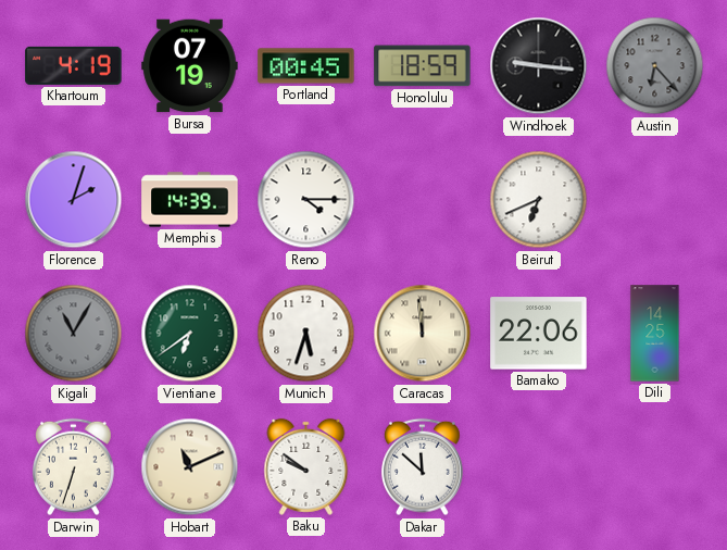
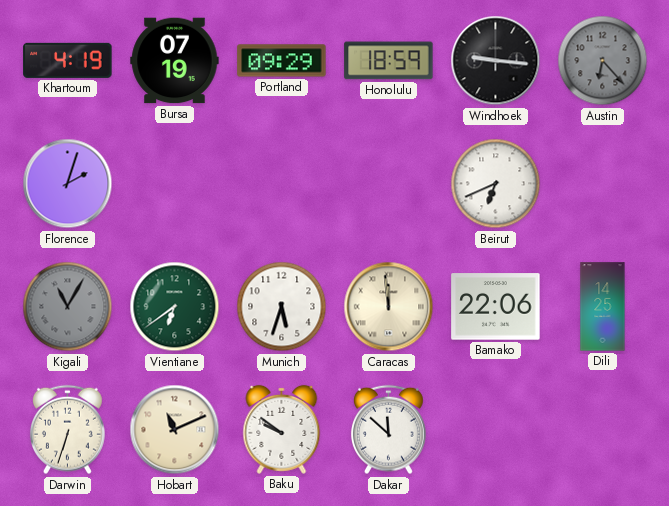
Portland: 00:45 -> 09:29 (282, 61)
Memphis: 14:39 -> none (190, 200)
Reno: 4:15 -> none (306, 200)
